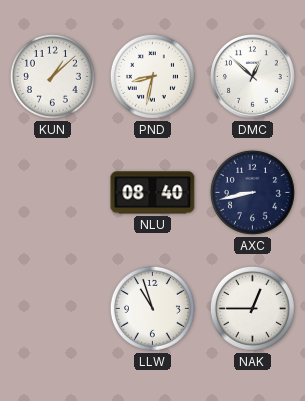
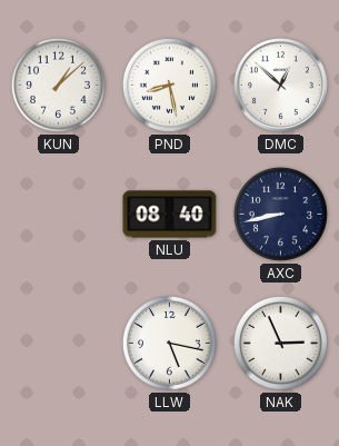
PND: 8:32 -> 8:28 (169, 85)
LLW: 10:57 -> 5:17 (169, 343)
NAK: 12:45 -> 2:56 (280, 343)
